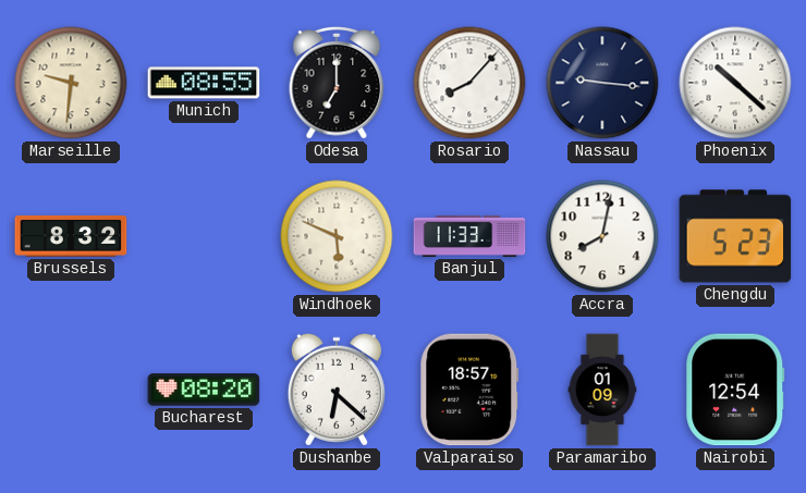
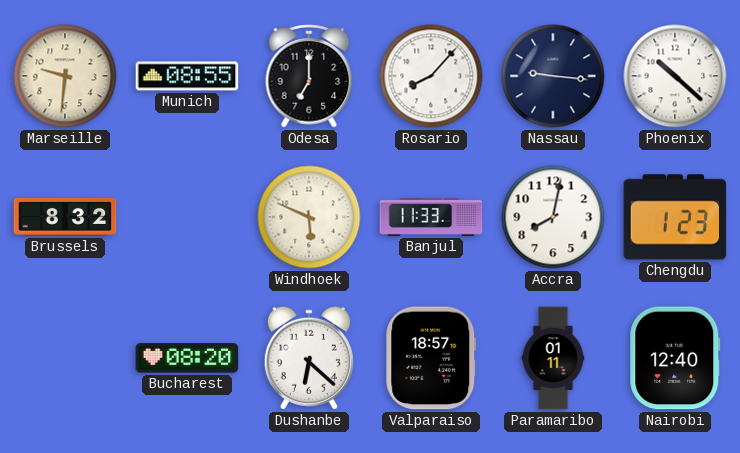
Chengdu: 5:23 -> 1:23 (675, 217)
Paramaribo: 01:09 -> 01:11 (553, 358)
Nairobi: 12:54 -> 12:40 (675, 358)
